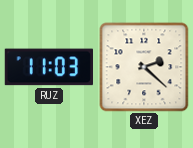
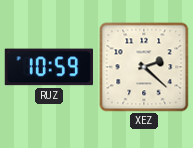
RUZ: 11:03 -> 10:59 (48, 67)
